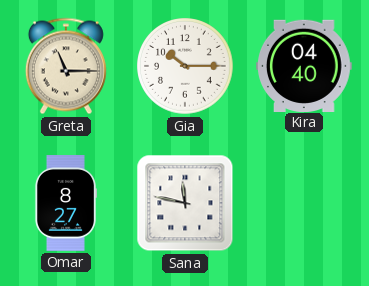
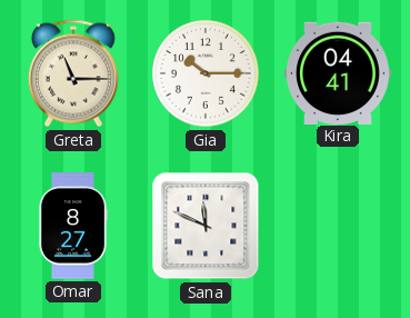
Kira: 04:40 -> 04:41 (339, 72)
Sana: 11:47 -> 11:49 (206, 226)
